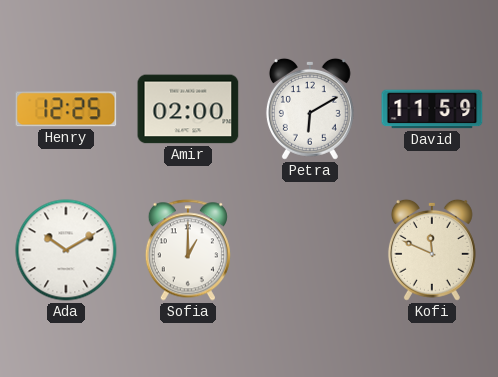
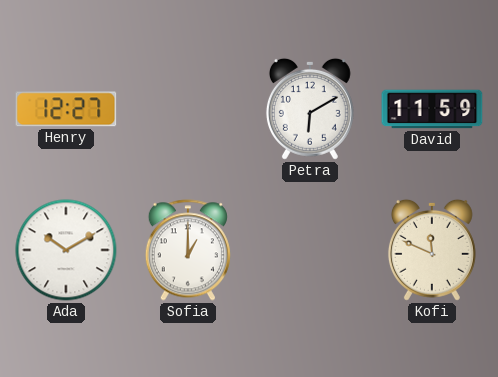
Henry: 12:25 -> 12:27 (66, 109)
Amir: 02:00 -> none (188, 109)
